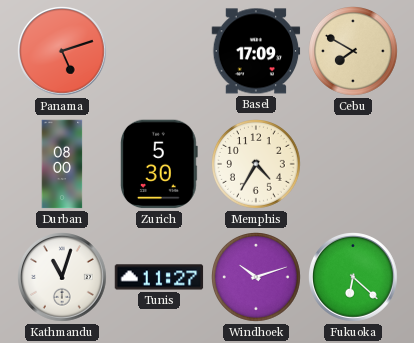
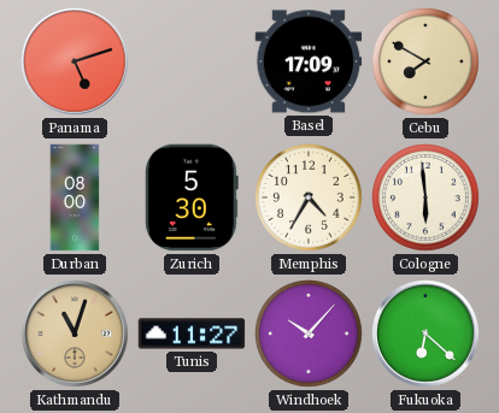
Cologne: none -> 5:59 (427, 199)
Kathmandu dial: white -> champagne (76, 335)
Windhoek: 10:12 -> 10:07 (310, 335)
